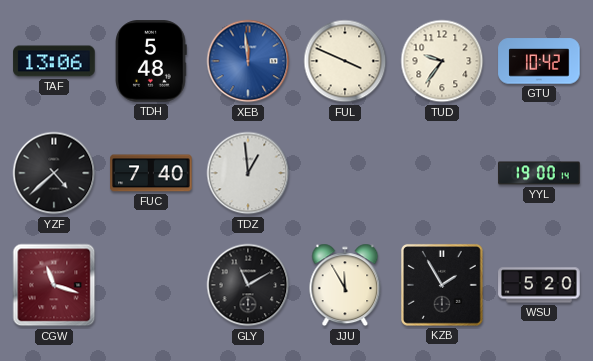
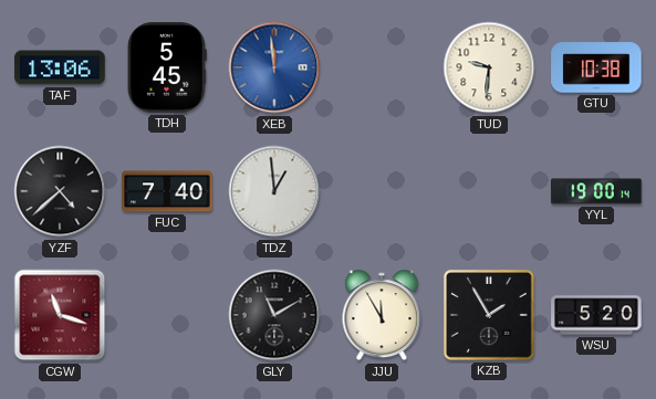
TDH: 5:48 -> 5:45 (167, 67)
FUL: 3:49 -> none (345, 61)
TUD: 9:36 -> 9:31 (489, 67)
GTU: 10:42 -> 10:38 (596, 67)
